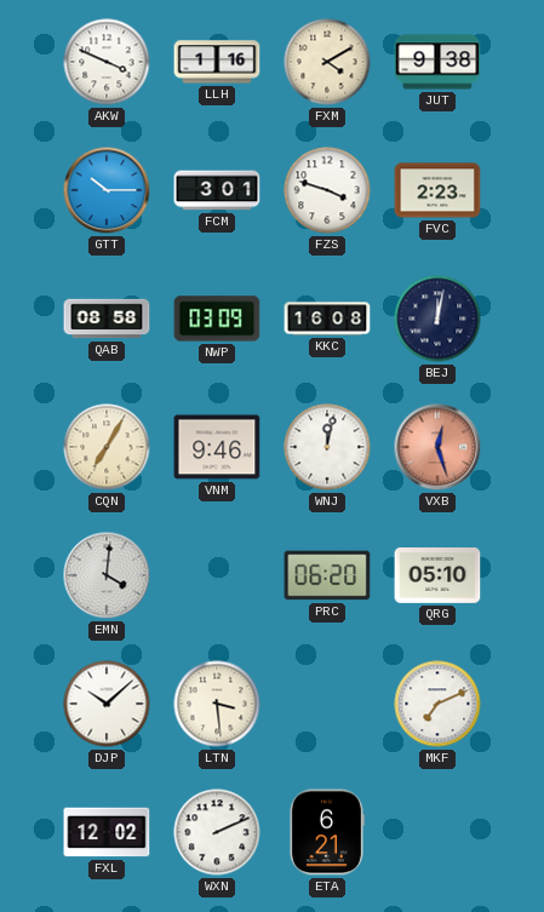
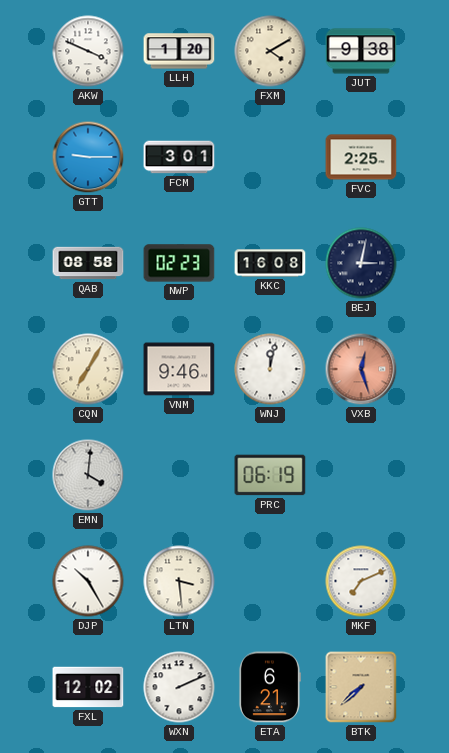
LLH: 1:16 -> 1:20 (179, 51)
GTT: 10:15 -> 9:15 (88, 157)
FZS: 3:48 -> none (327, 190)
FVC: 2:23 -> 2:25 (361, 157)
NWP: 03:09 -> 02:23 (179, 263)
BEJ: 12:02 -> 3:02 (361, 263)
PRC: 06:20 -> 06:19 (270, 475)
QRG: 05:10 -> none (437, 577)
DJP: 10:08 -> 10:25 (88, 581)
BTK: none -> 7:38 (361, 687)
